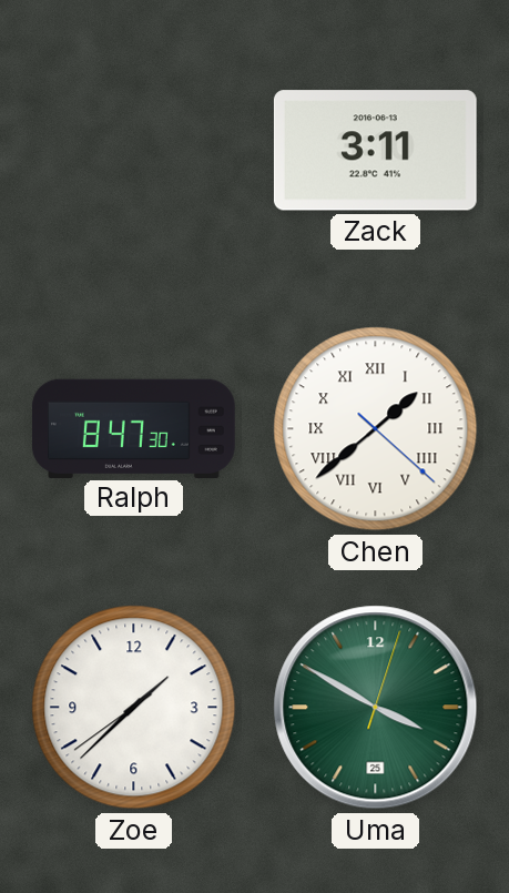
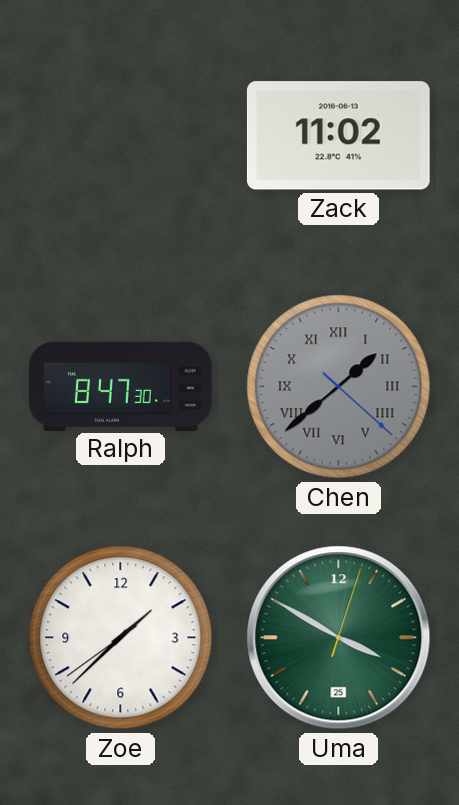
Zack: 3:11 -> 11:02 (338, 136)
Chen dial: white -> grey (339, 387)
